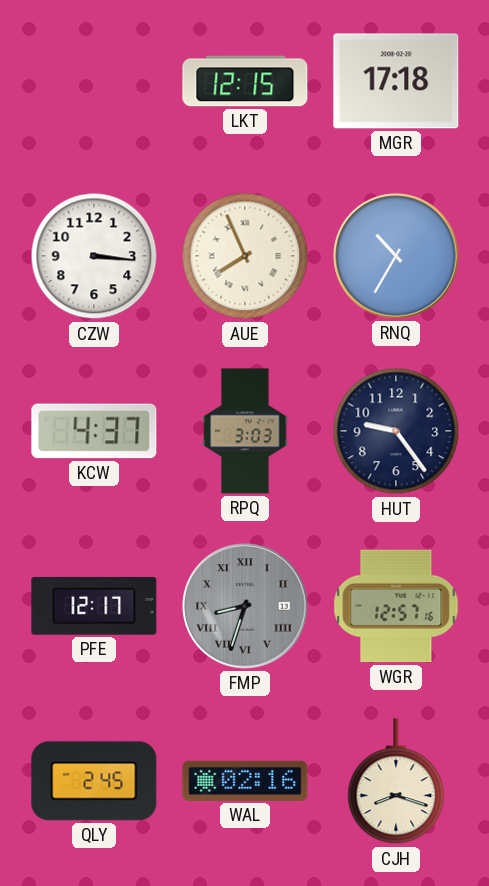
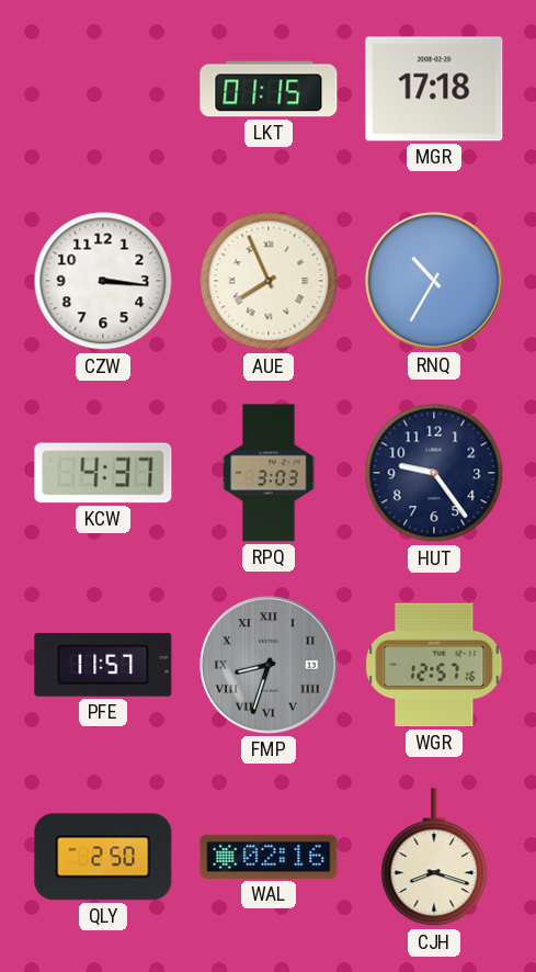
LKT: 12:15 -> 01:15 (269, 89)
PFE: 12:17 -> 11:57 (103, 665)
QLY: 2:45 -> 2:50 (103, 857)
